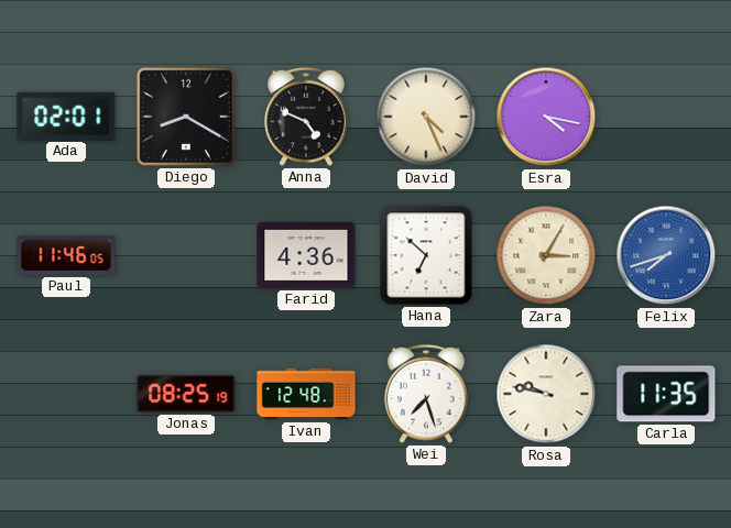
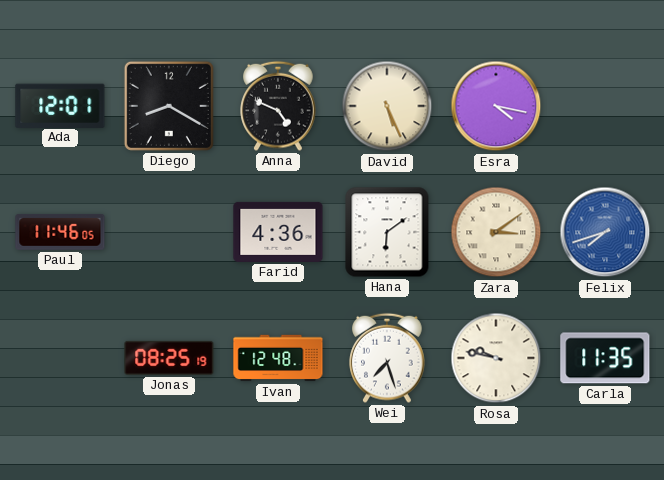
Ada: 02:01 -> 12:01 (60, 105)
David: 4:26 -> 5:26 (387, 106)
Hana: 6:52 -> 6:09 (387, 232)
Zara: 3:05 -> 3:09 (496, 232)
